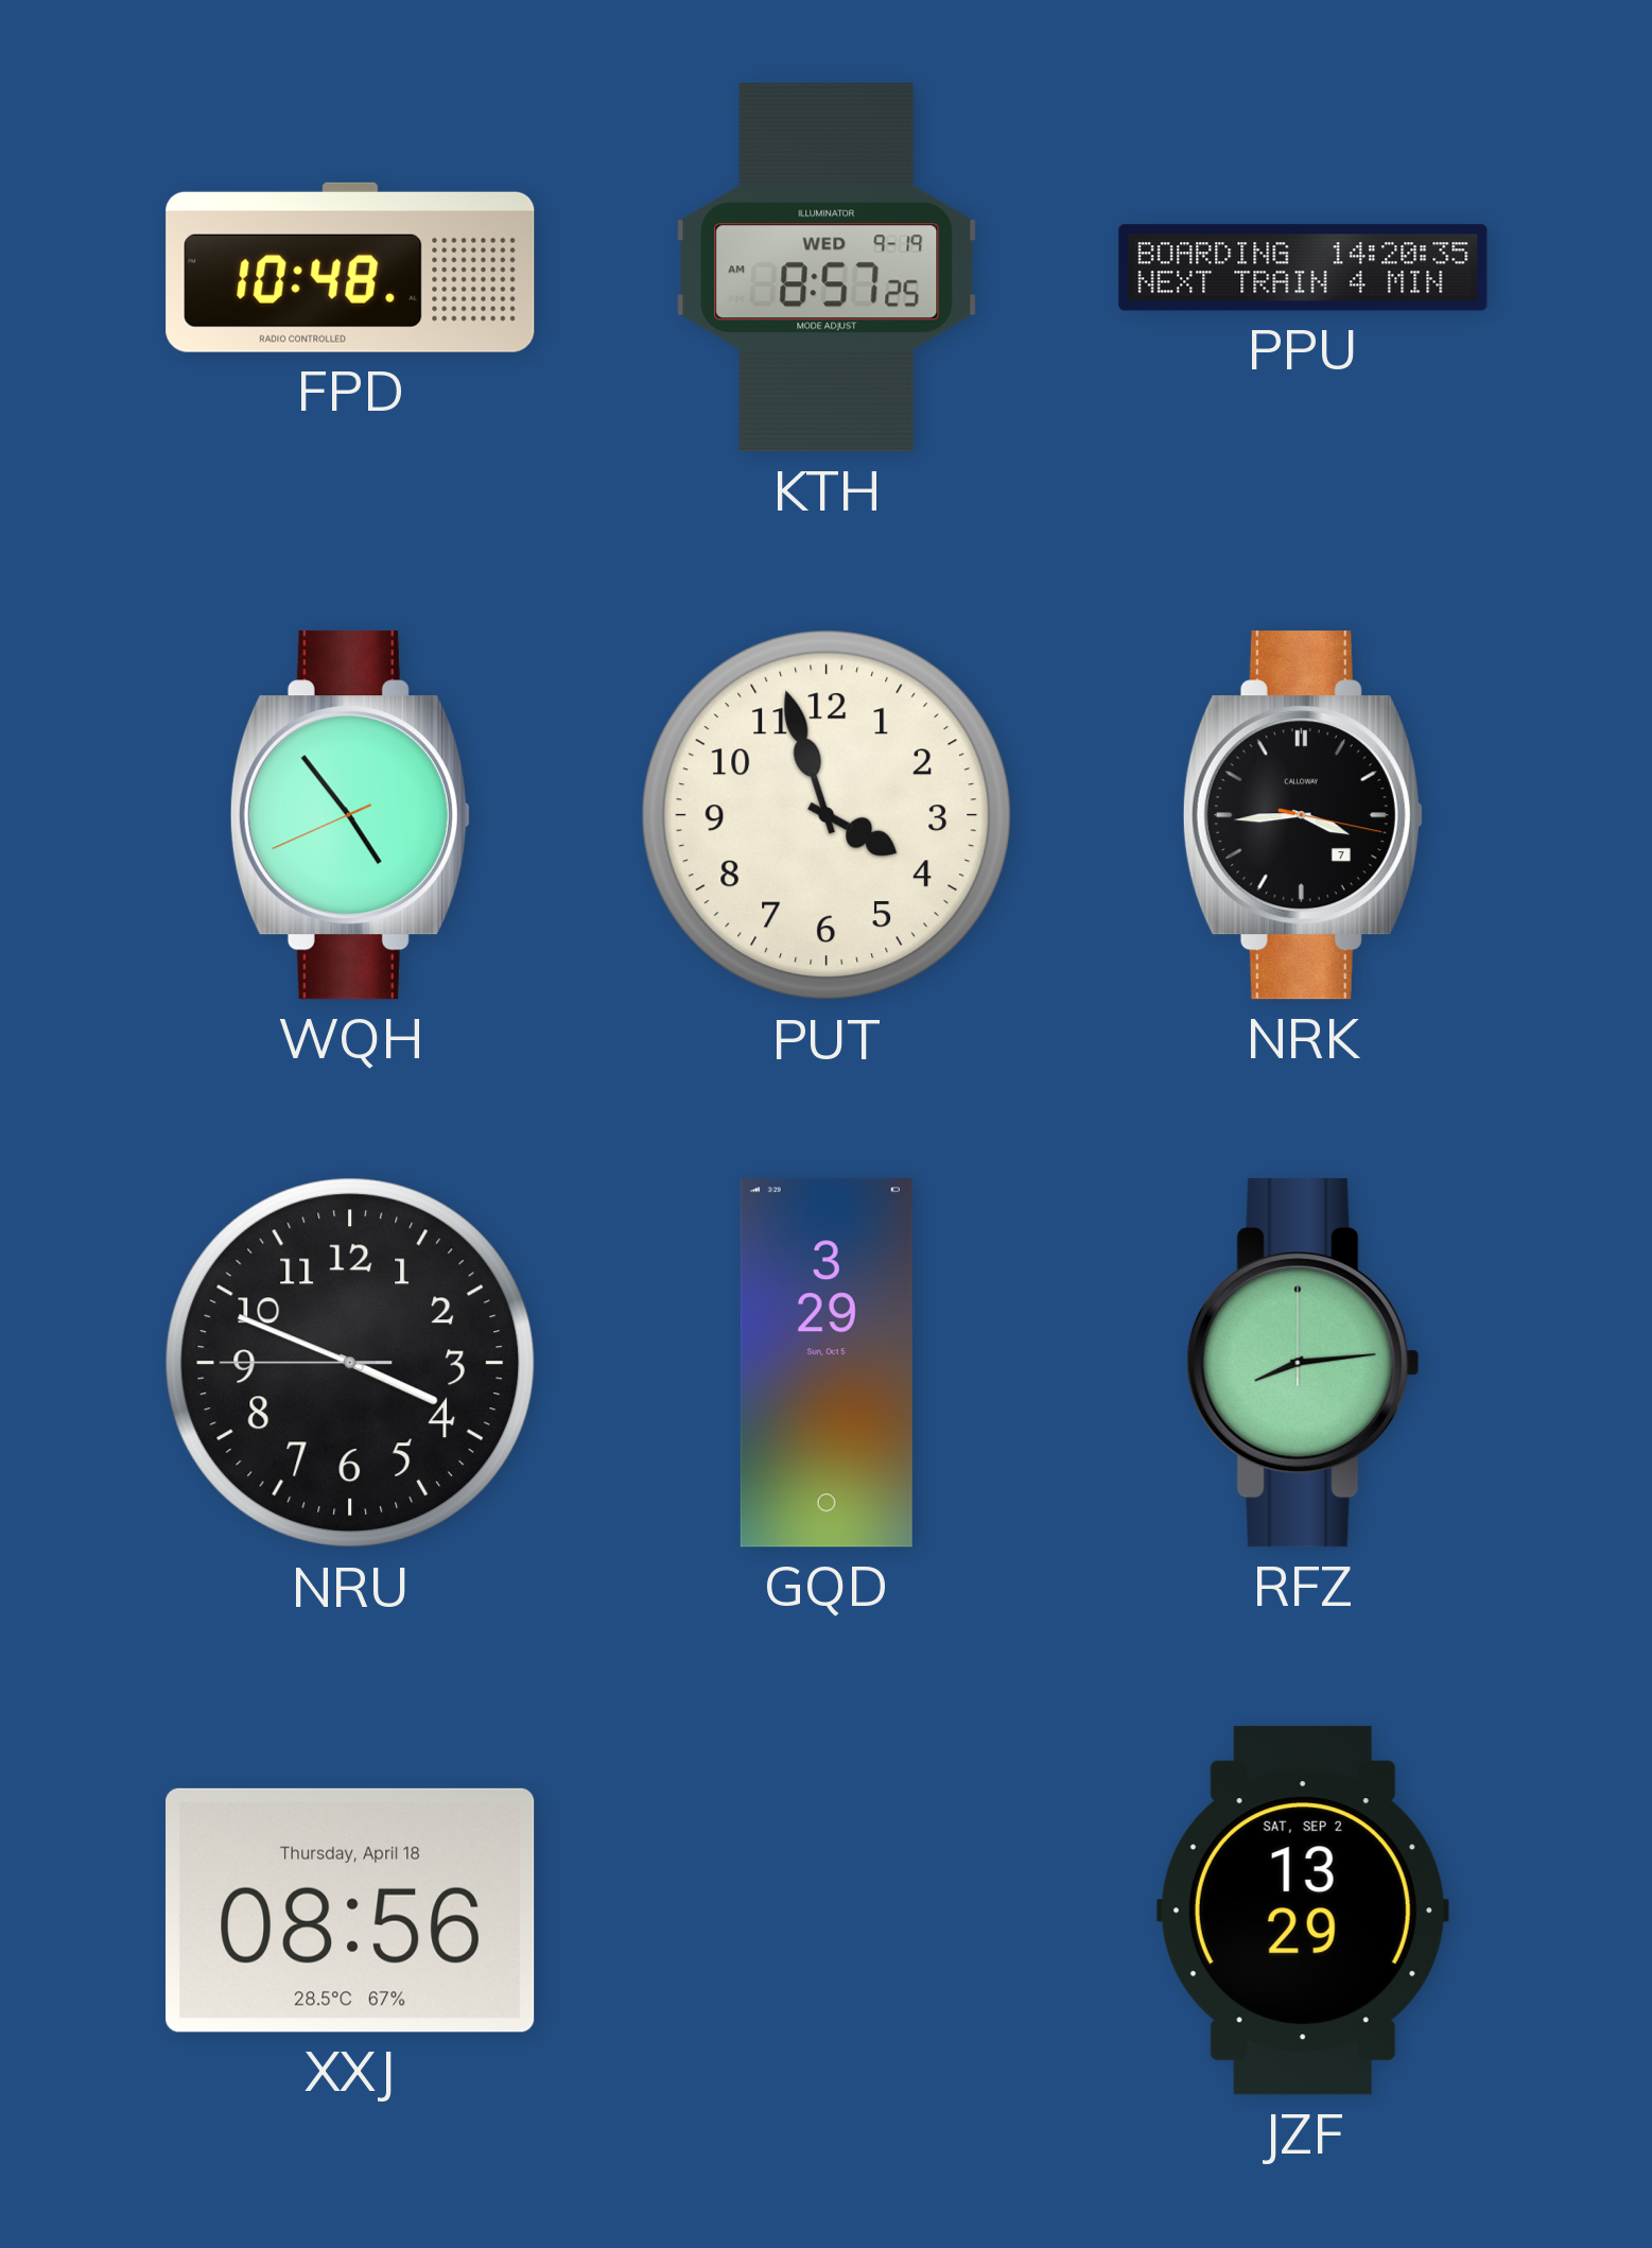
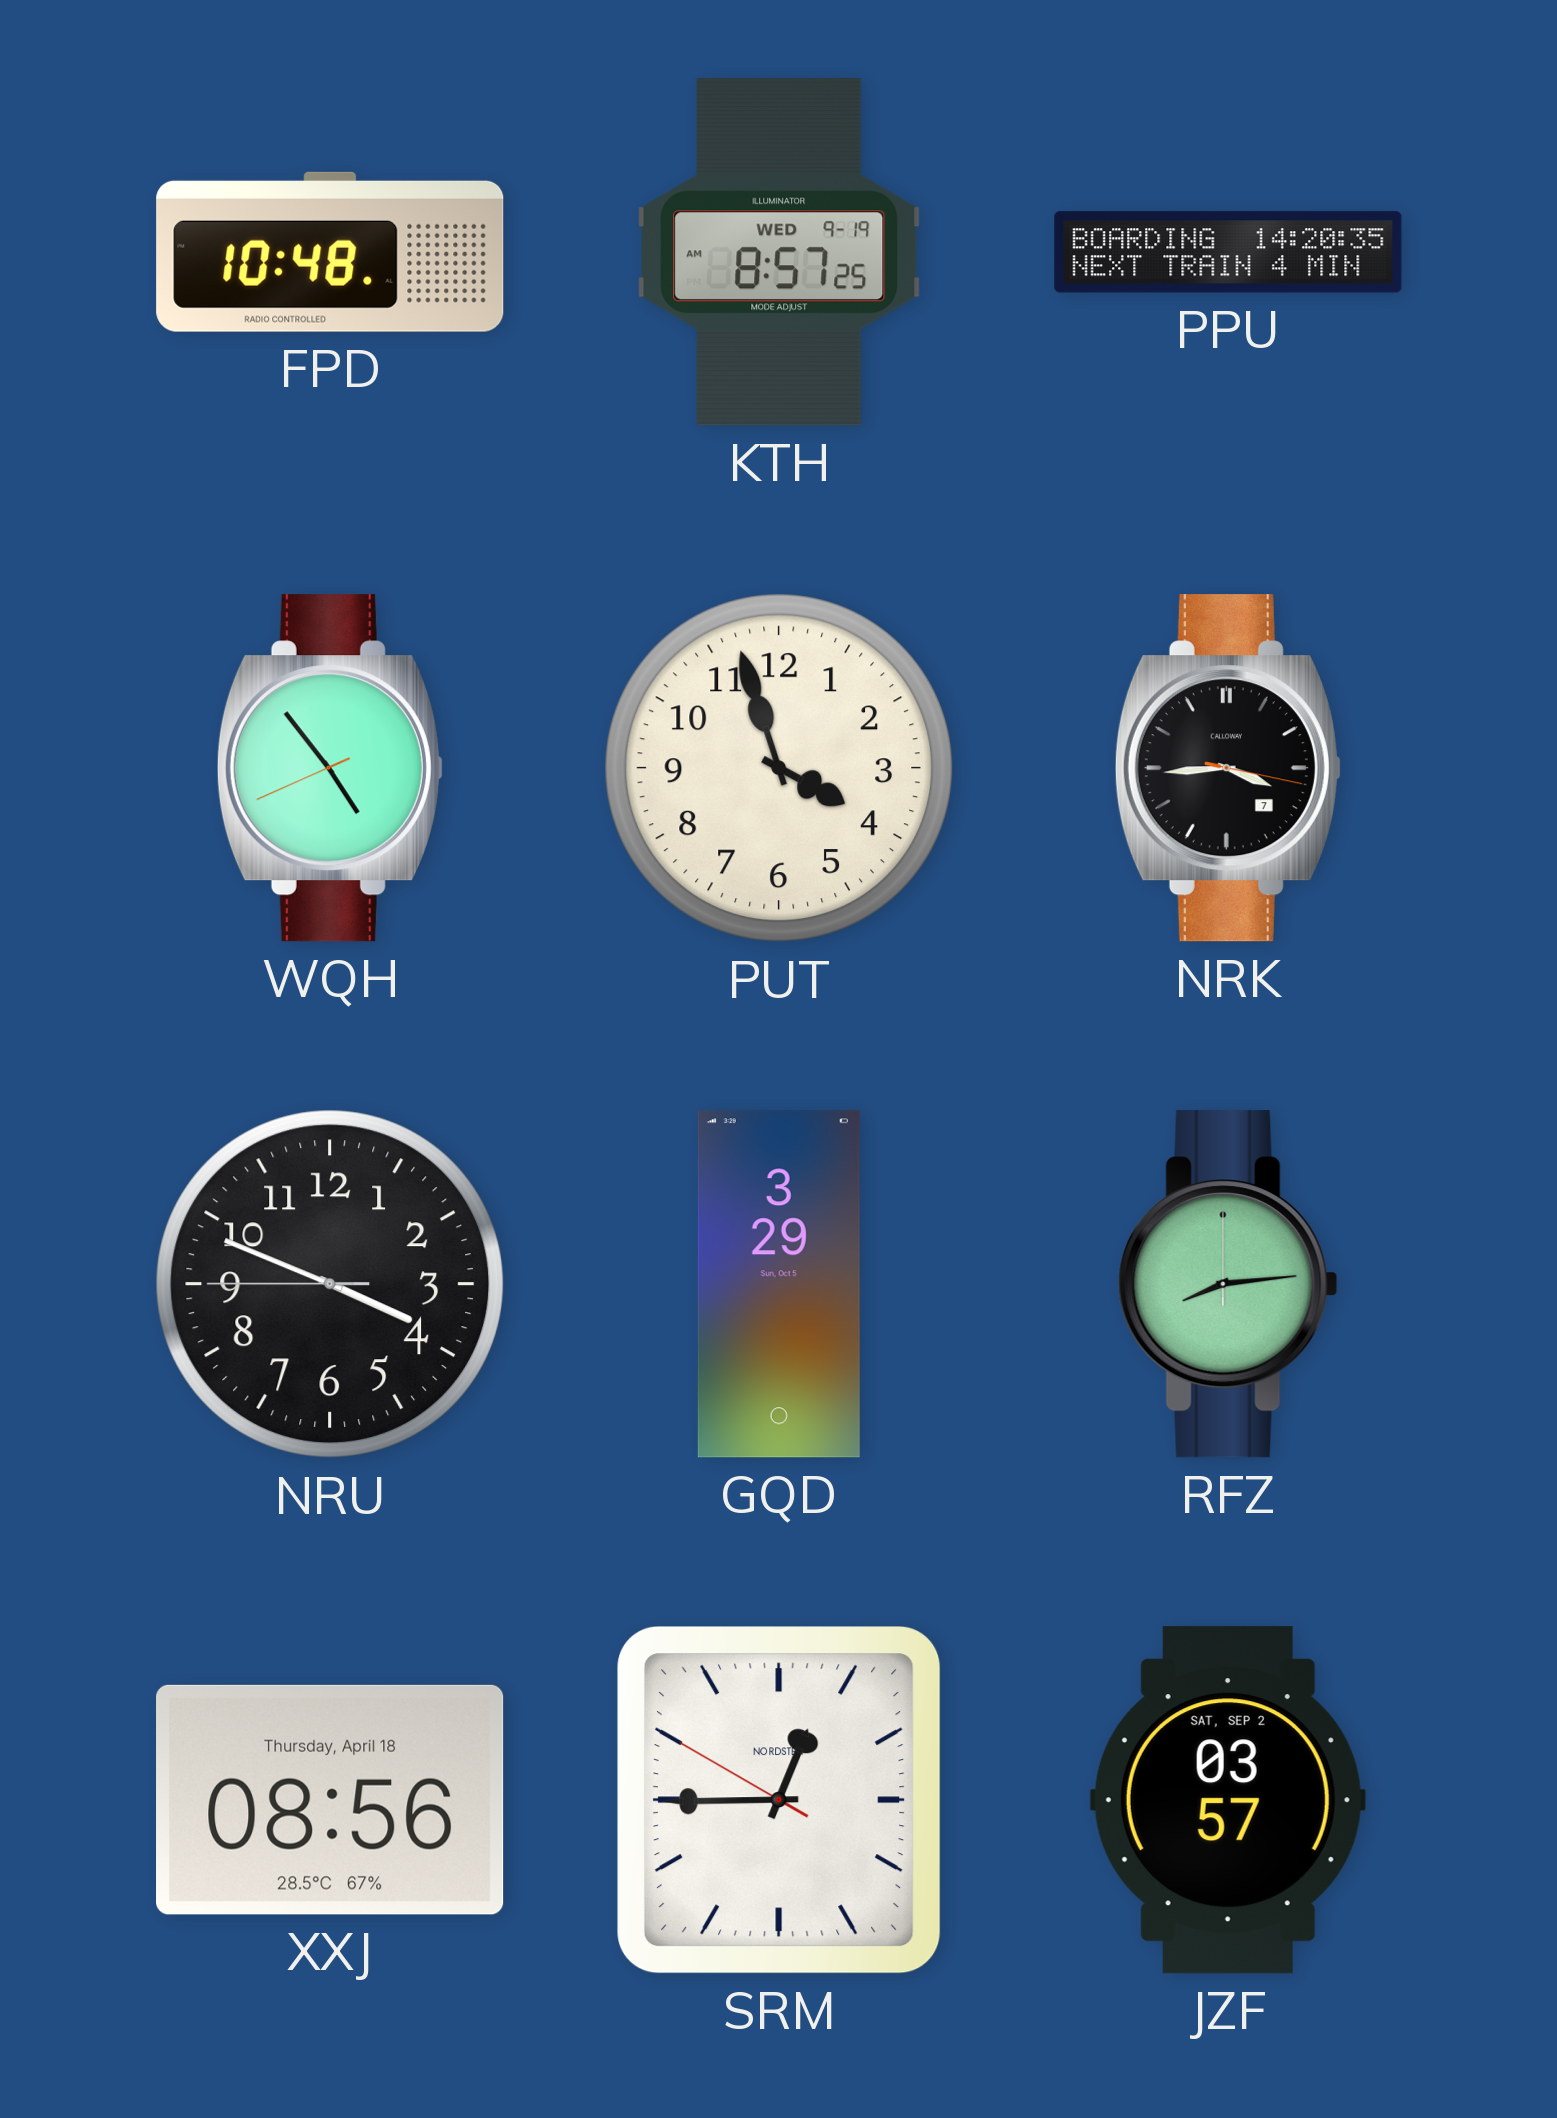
SRM: none -> 12:44 (779, 1801)
JZF: 13:29 -> 03:57 (1228, 1800)
